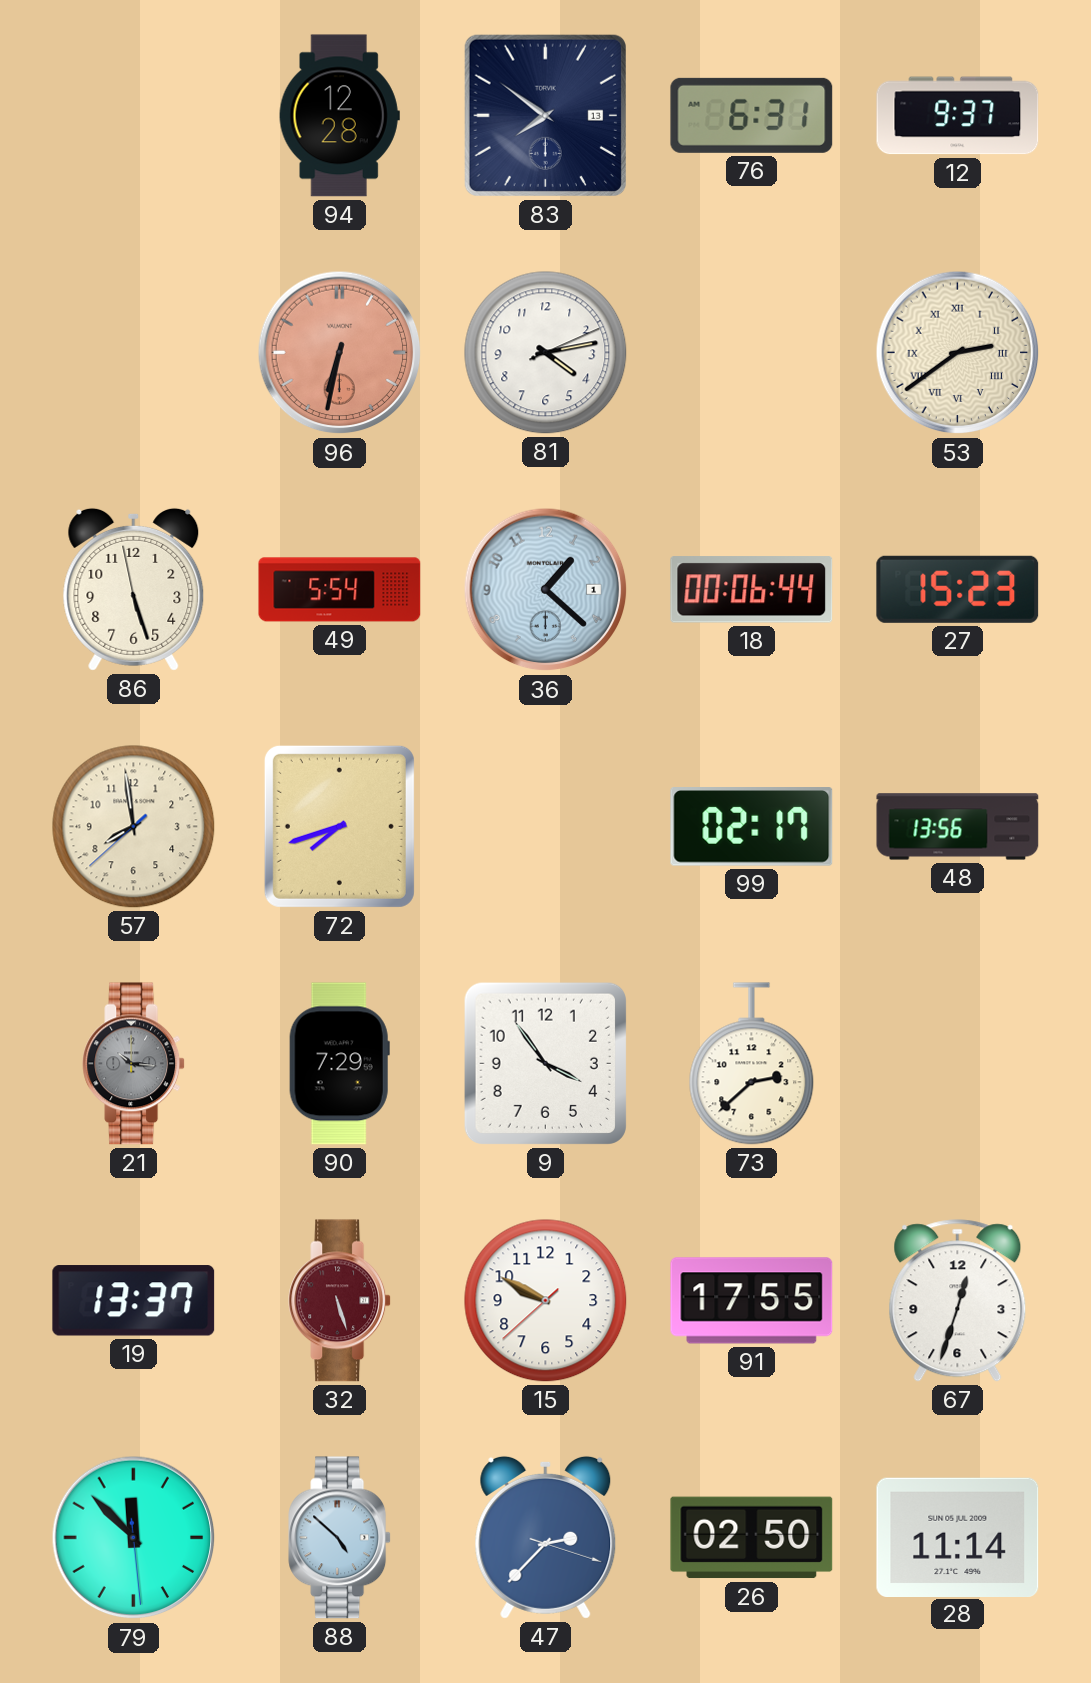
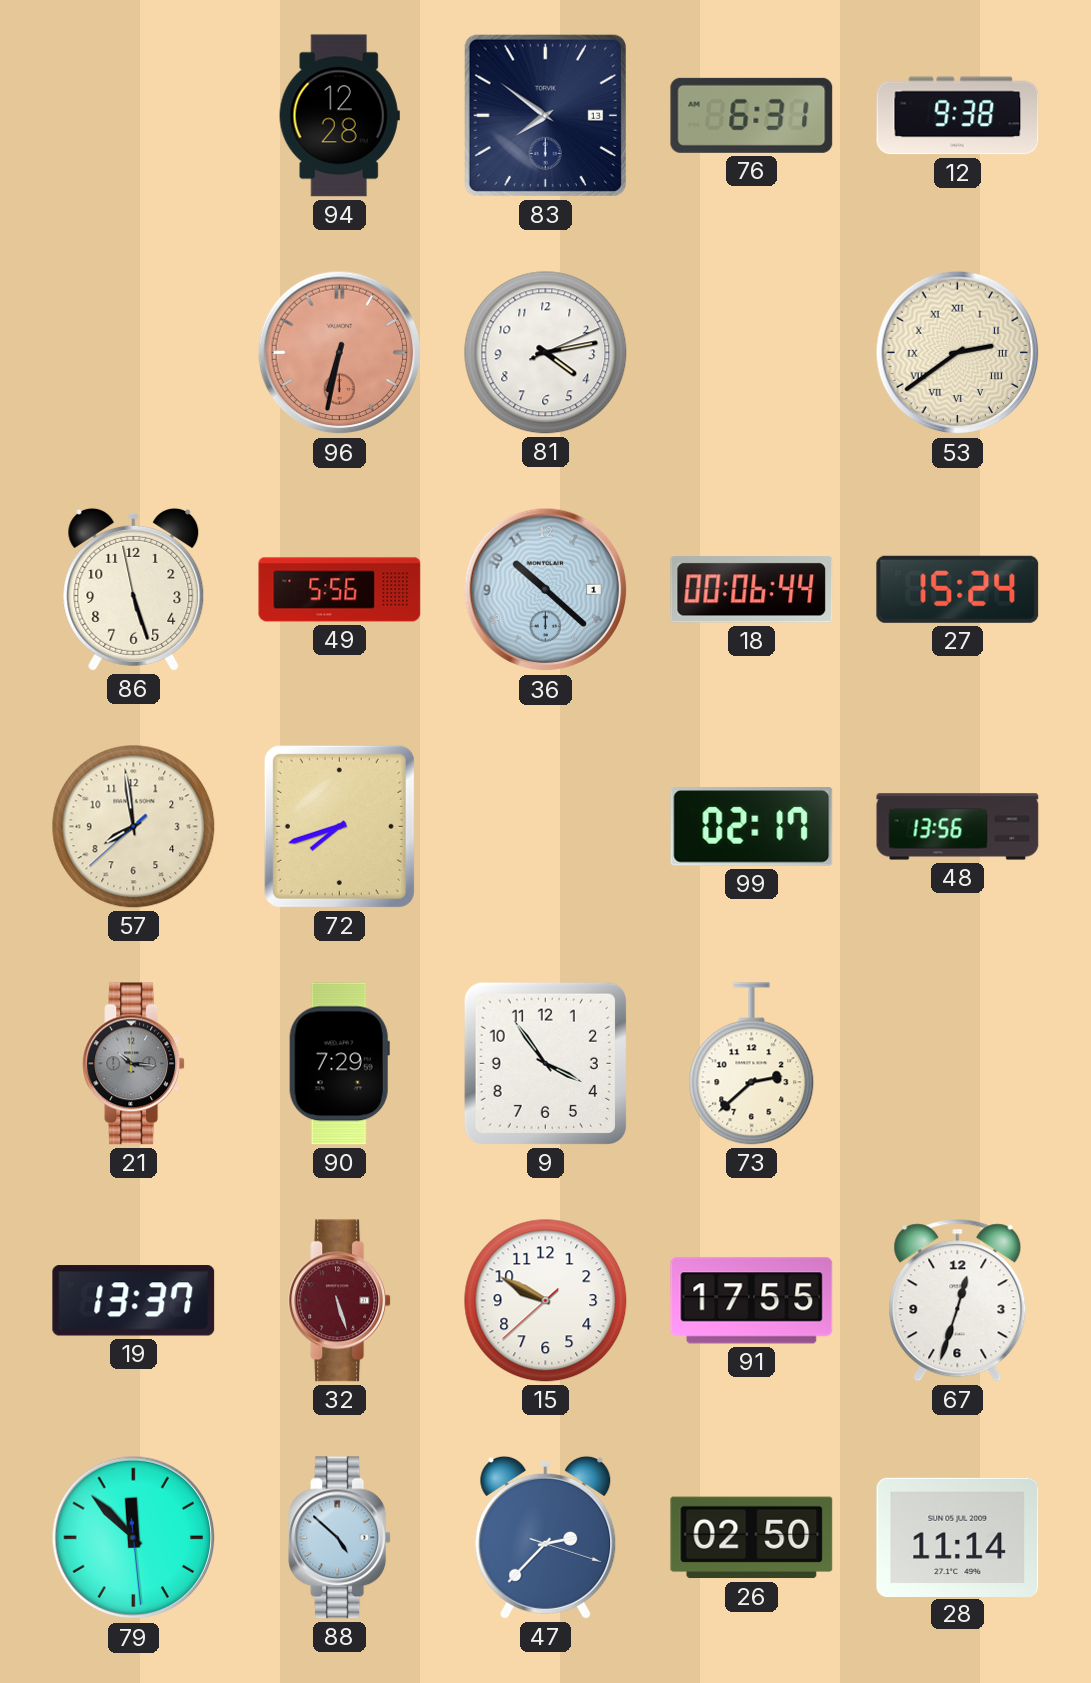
12: 9:37 -> 9:38 (958, 116)
49: 5:54 -> 5:56 (340, 590)
36: 1:22 -> 10:22 (546, 590)
27: 15:23 -> 15:24 (958, 589)
